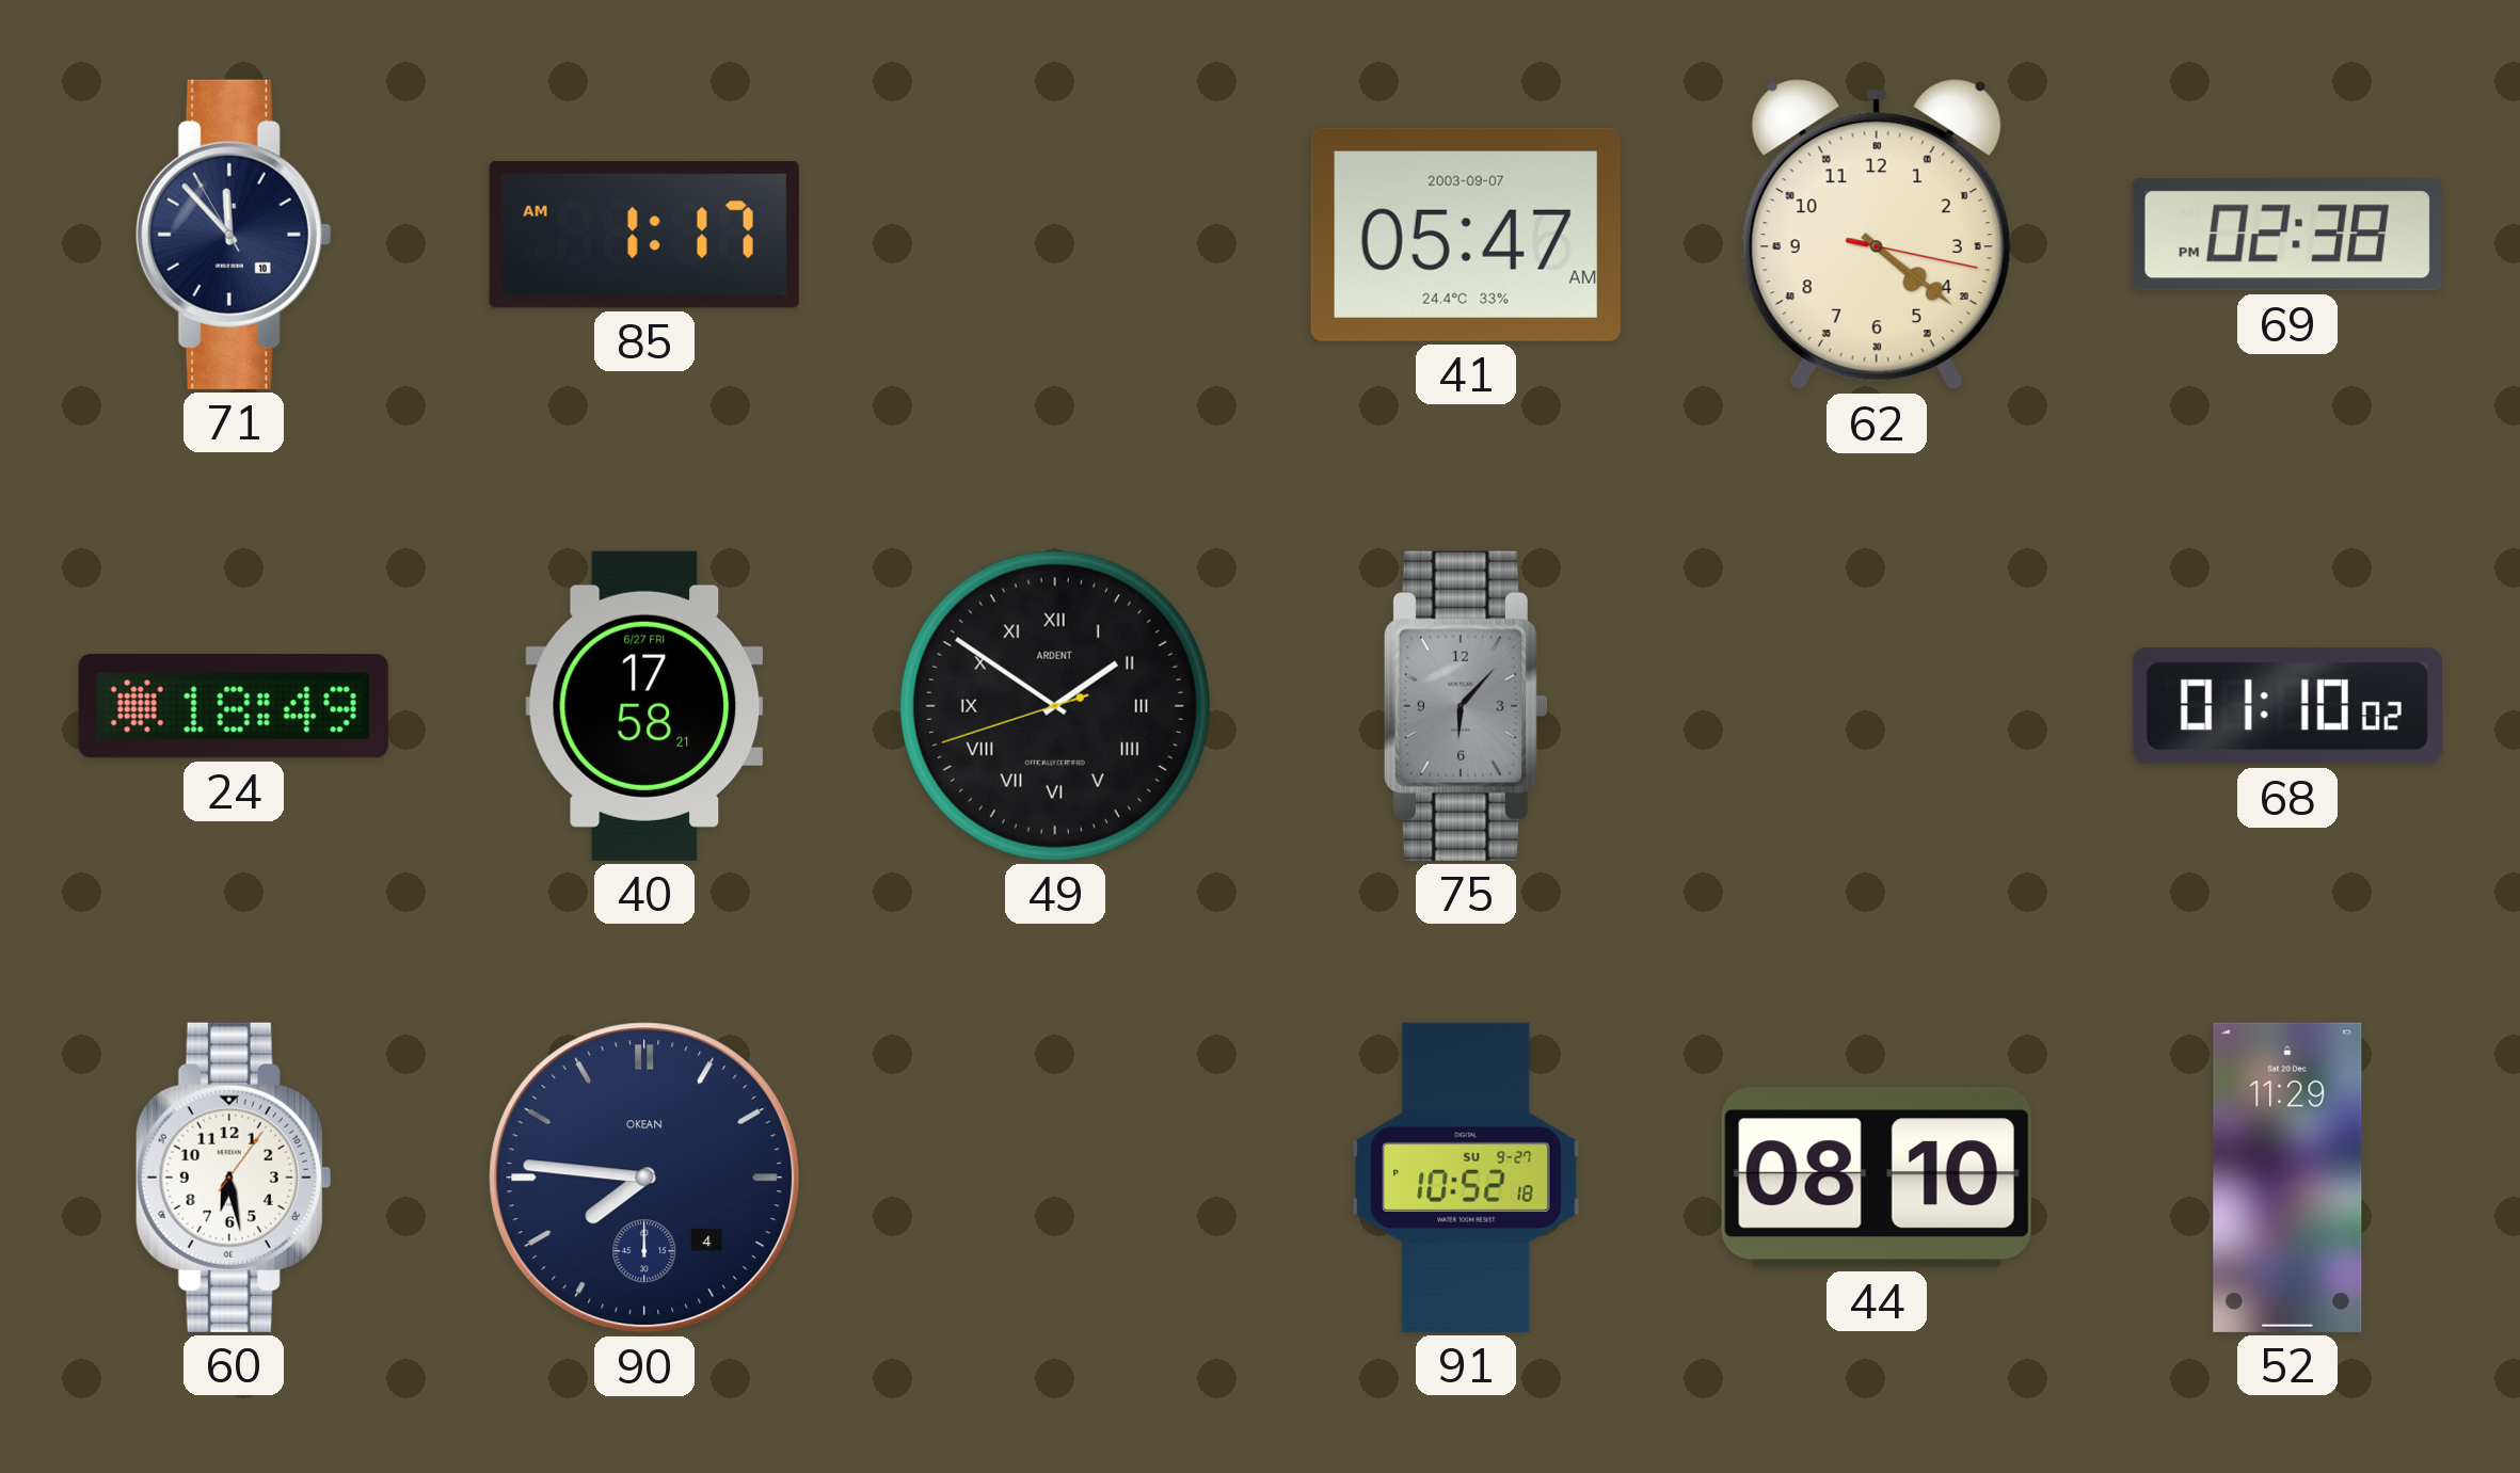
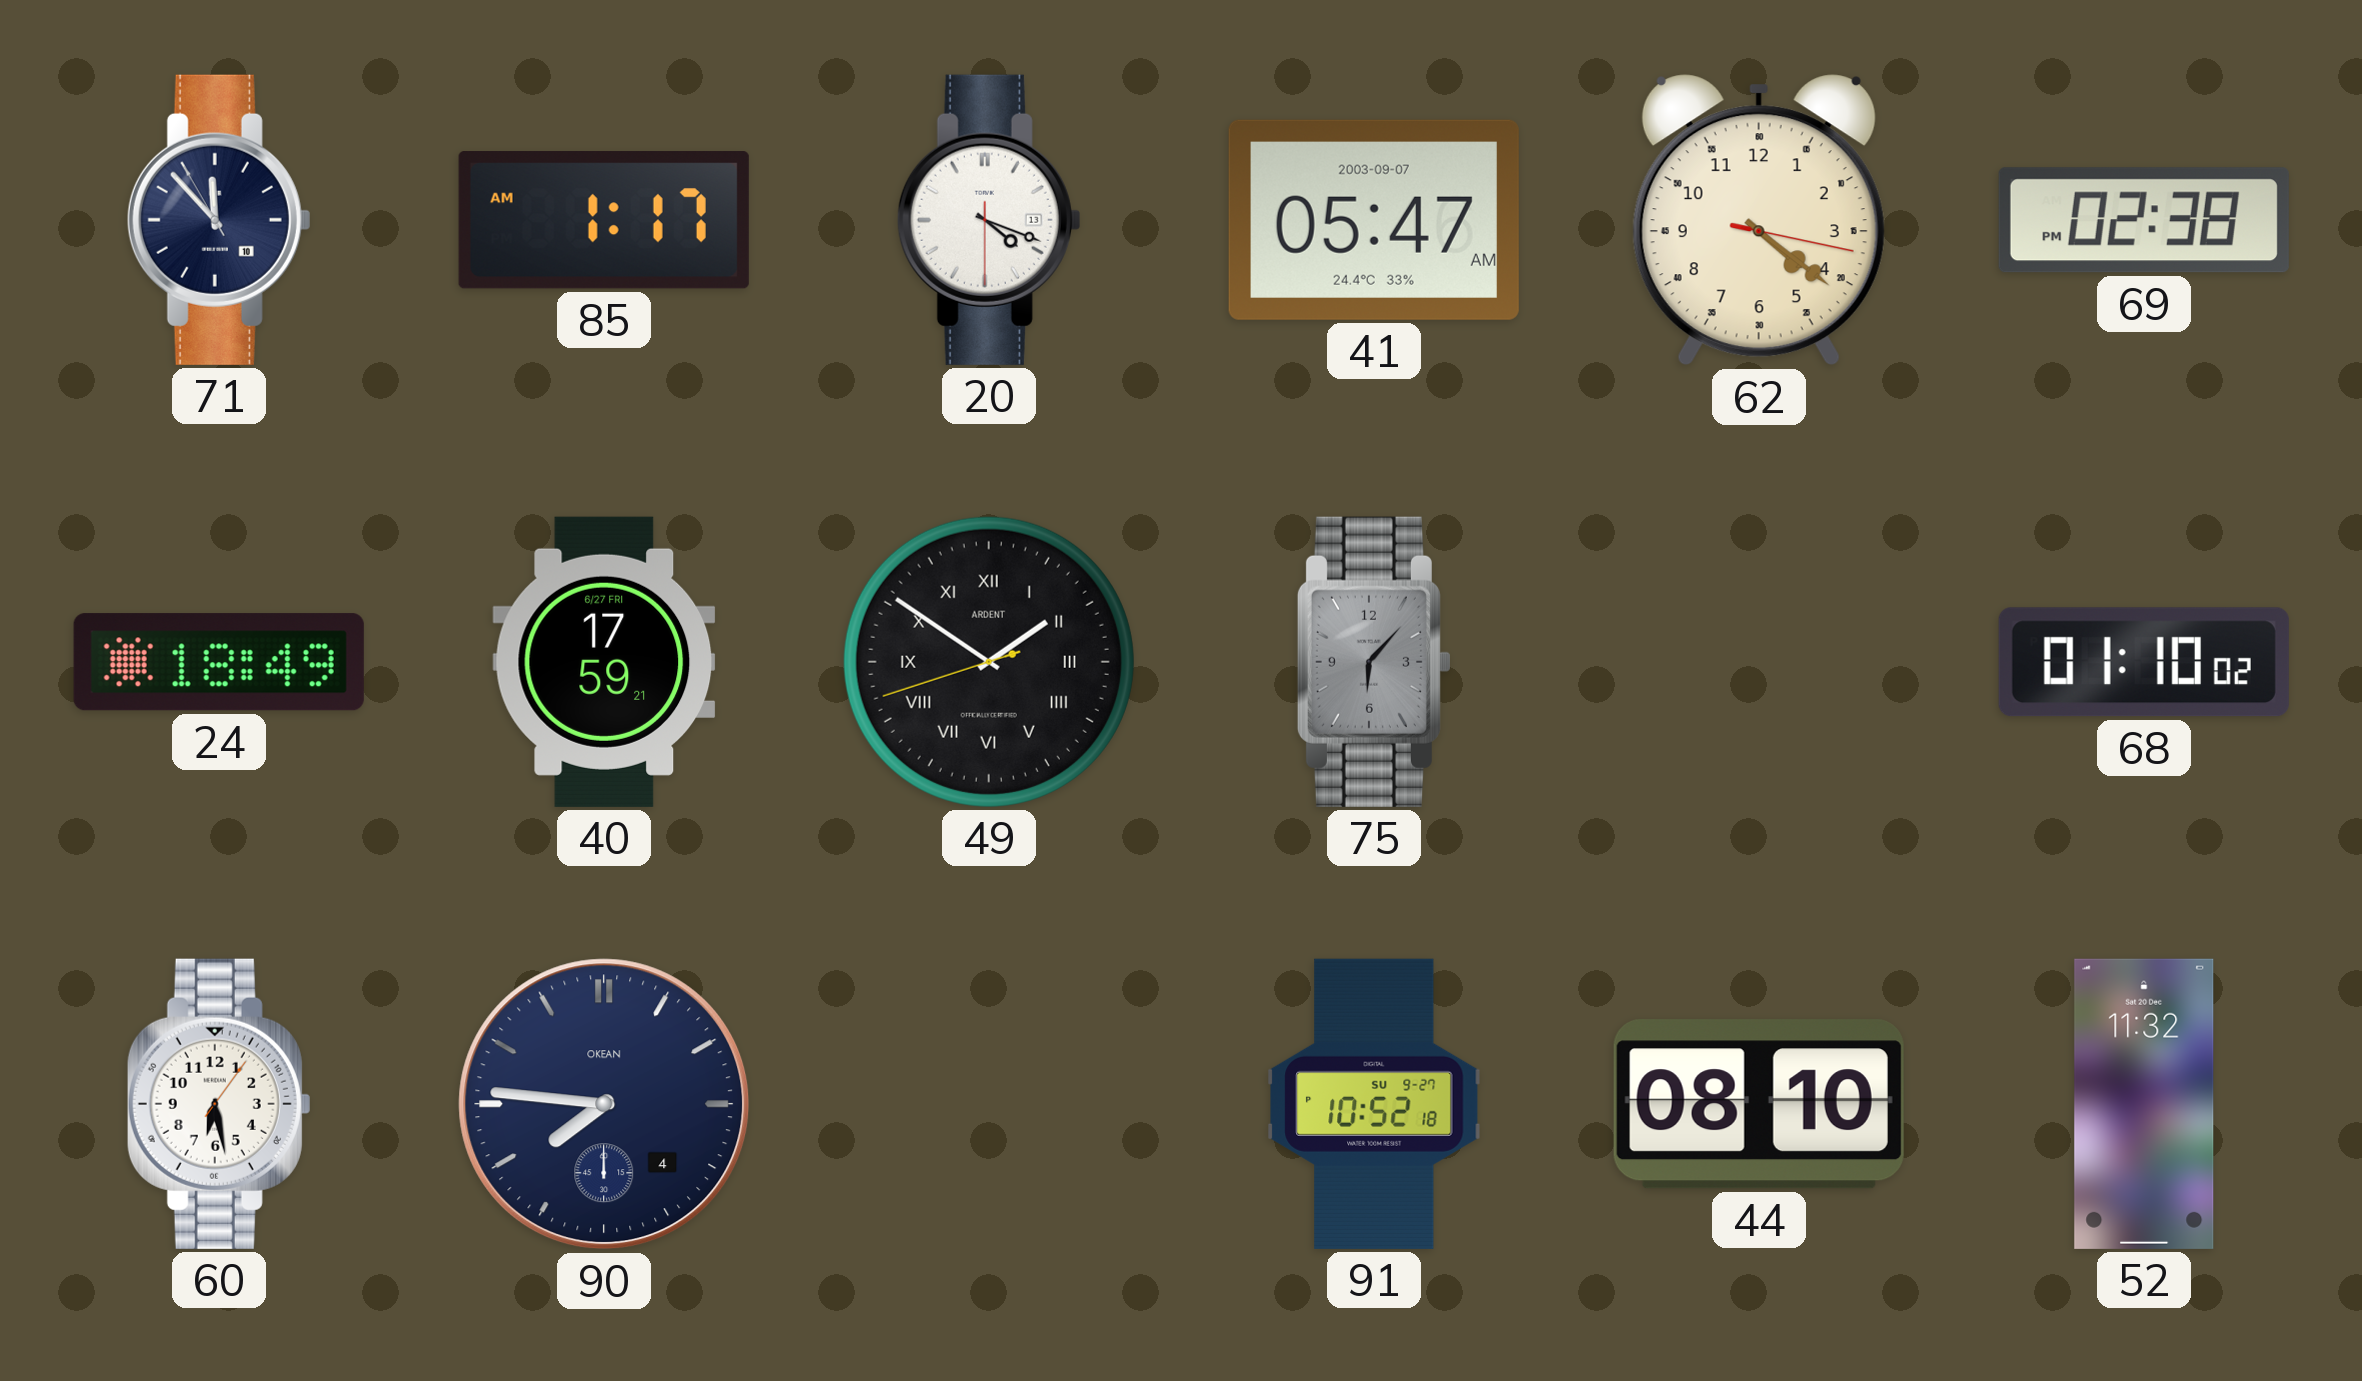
20: none -> 4:18 (989, 220)
40: 17:58 -> 17:59 (604, 662)
52: 11:29 -> 11:32 (2144, 1104)
